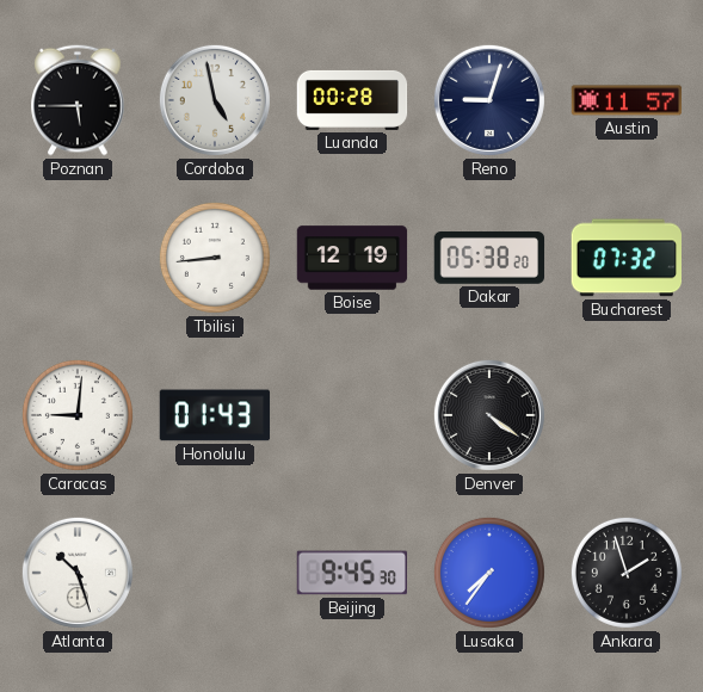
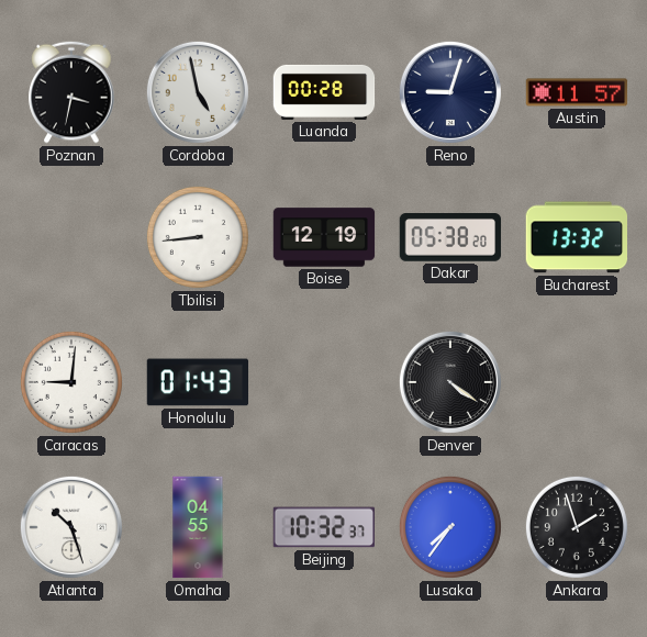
Poznan: 5:45 -> 3:32 (71, 92)
Bucharest: 07:32 -> 13:32 (576, 237)
Omaha: none -> 04:55 (198, 527)
Beijing: 9:45 -> 10:32 (323, 527)
